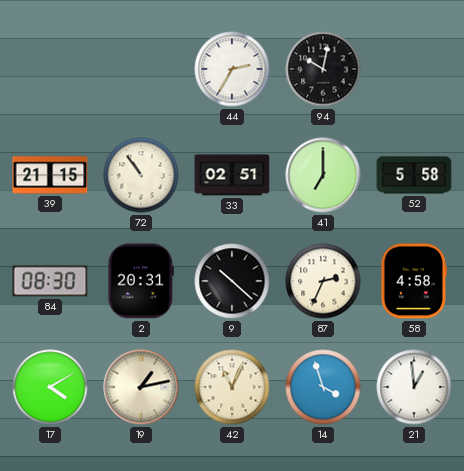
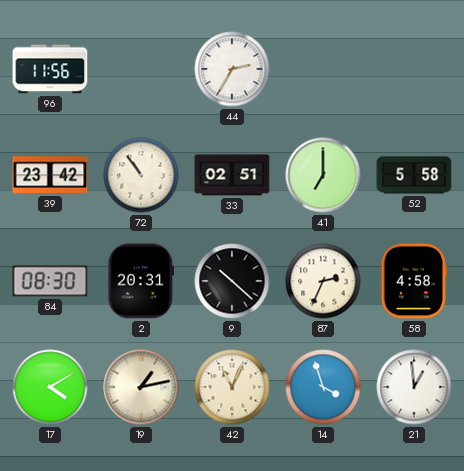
96: none -> 11:56 (50, 69)
94: 10:02 -> none (323, 69)
39: 21:15 -> 23:42 (50, 175)
